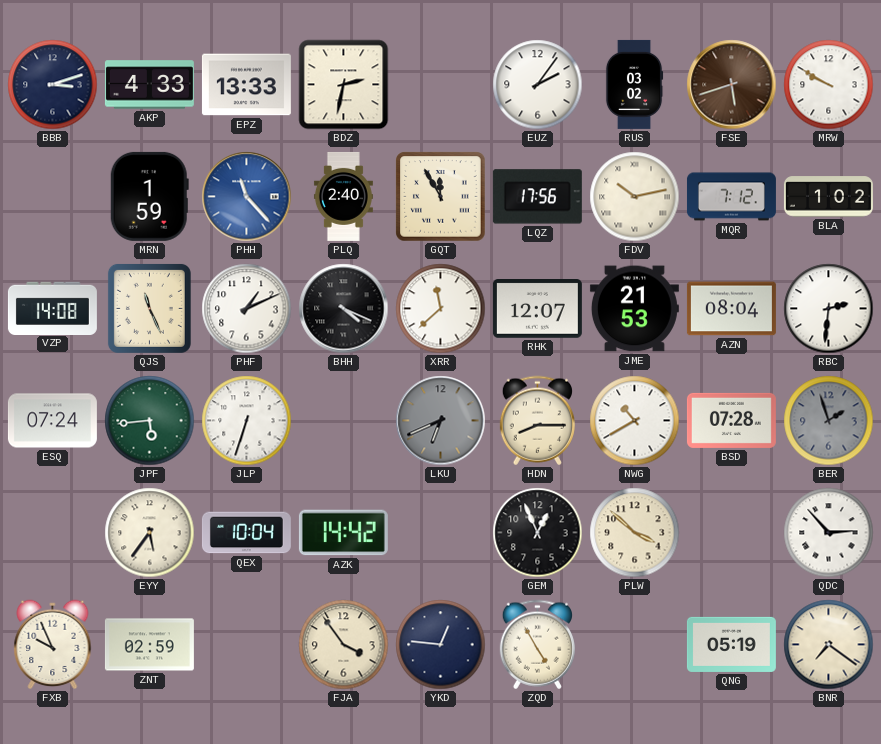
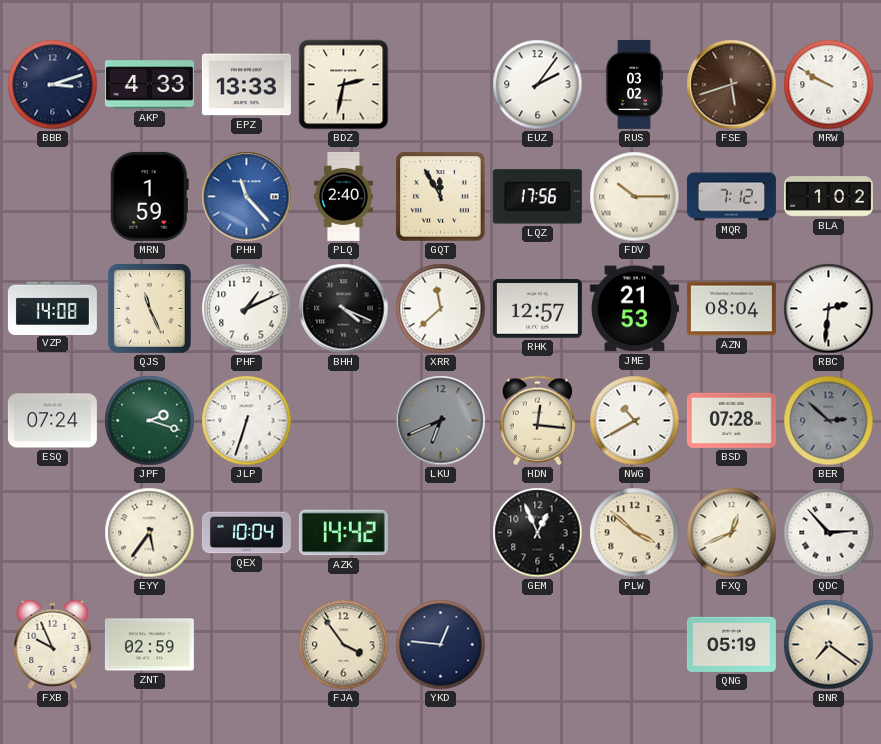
FDV: 10:13 -> 10:15 (635, 197)
RHK: 12:07 -> 12:57 (537, 309)
JPF: 5:44 -> 2:18 (150, 421)
HDN: 8:15 -> 12:16 (537, 421)
BER: 1:57 -> 2:52 (829, 421)
FXQ: none -> 12:41 (732, 533)
ZQD: 4:55 -> none (537, 645)
